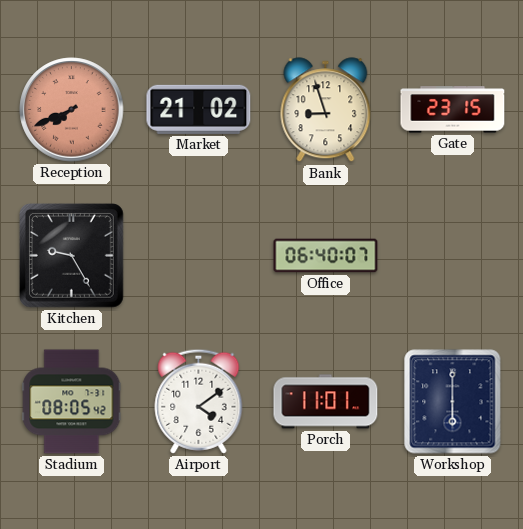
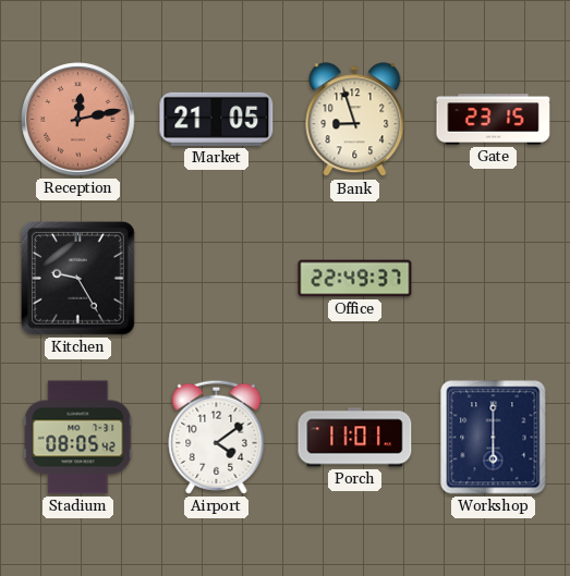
Reception: 7:41 -> 12:13 (78, 120)
Market: 21:02 -> 21:05 (217, 119)
Office: 06:40 -> 22:49 (355, 279)
